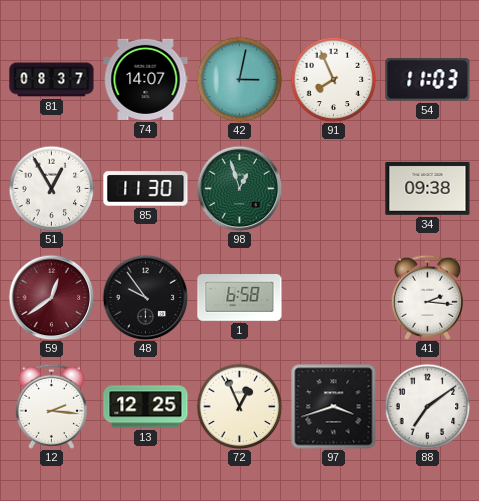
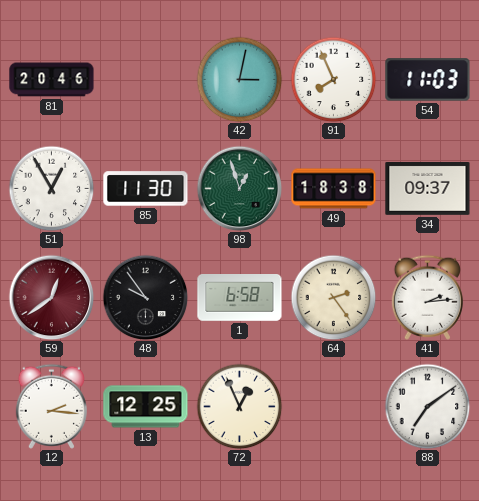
81: 08:37 -> 20:46 (52, 80)
74: 14:07 -> none (146, 79)
49: none -> 18:38 (334, 189)
34: 09:38 -> 09:37 (428, 189)
64: none -> 2:24 (333, 297)
41: 2:16 -> 2:14 (427, 297)
97: 3:42 -> none (334, 407)
